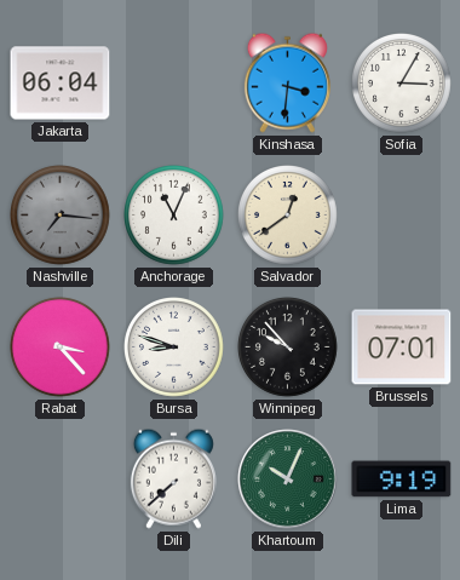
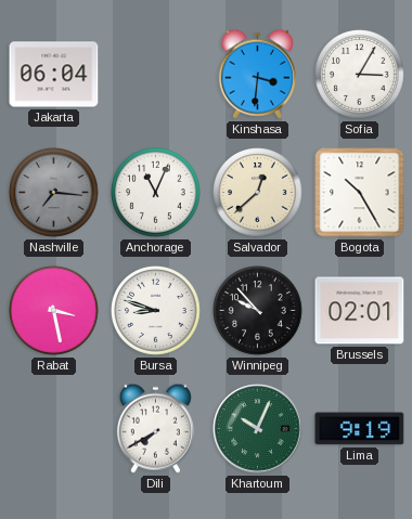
Salvador: 12:39 -> 12:38 (258, 193)
Bogota: none -> 10:25 (360, 193)
Rabat: 3:23 -> 3:28 (54, 311)
Brussels: 07:01 -> 02:01 (360, 311)
Dili: 7:38 -> 7:40 (155, 428)
